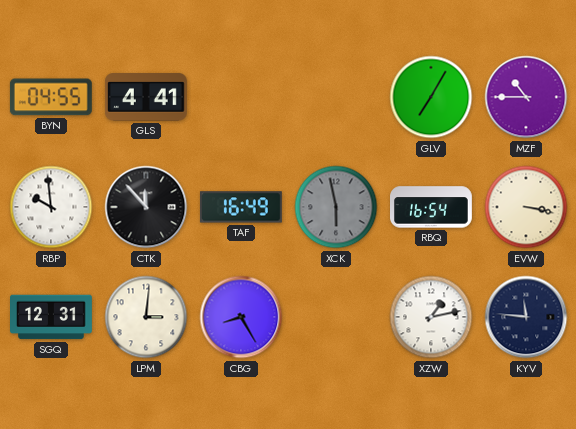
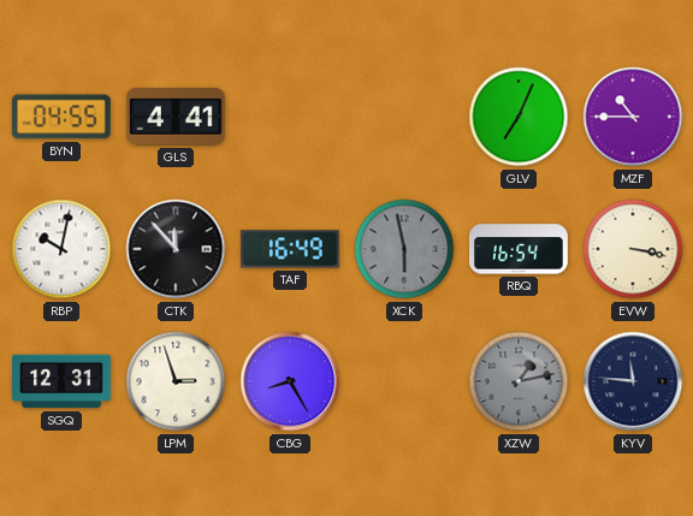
GLV: 7:05 -> 7:04 (519, 117)
RBP: 9:59 -> 10:02 (61, 249)
LPM: 3:01 -> 2:57 (176, 381)
XZW dial: white -> grey (519, 381)
